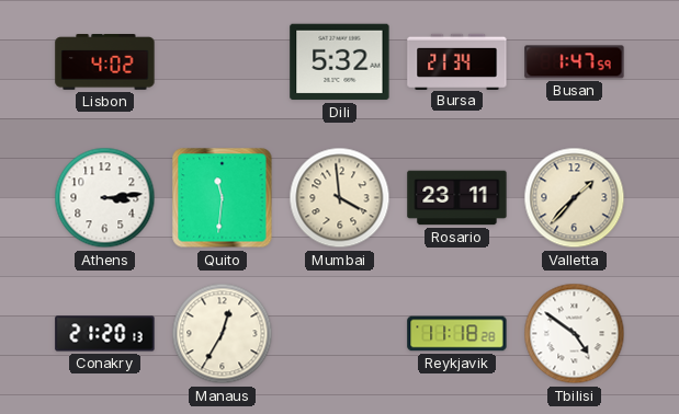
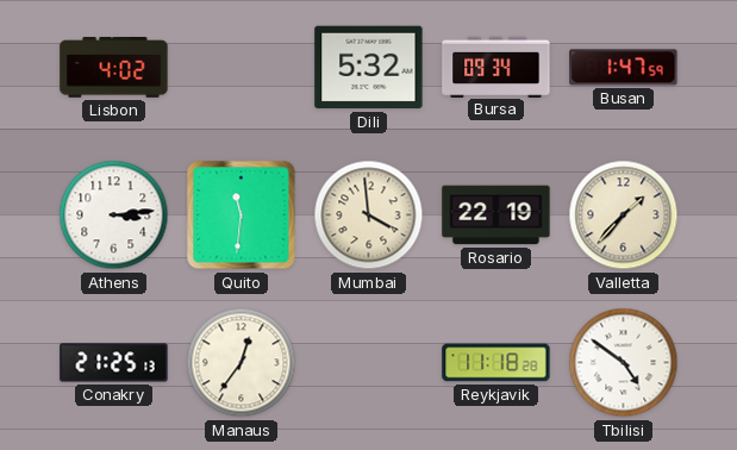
Bursa: 21:34 -> 09:34 (496, 67)
Rosario: 23:11 -> 22:19 (496, 215)
Conakry: 21:20 -> 21:25 (114, 363)
Manaus: 12:35 -> 12:36 (242, 363)
